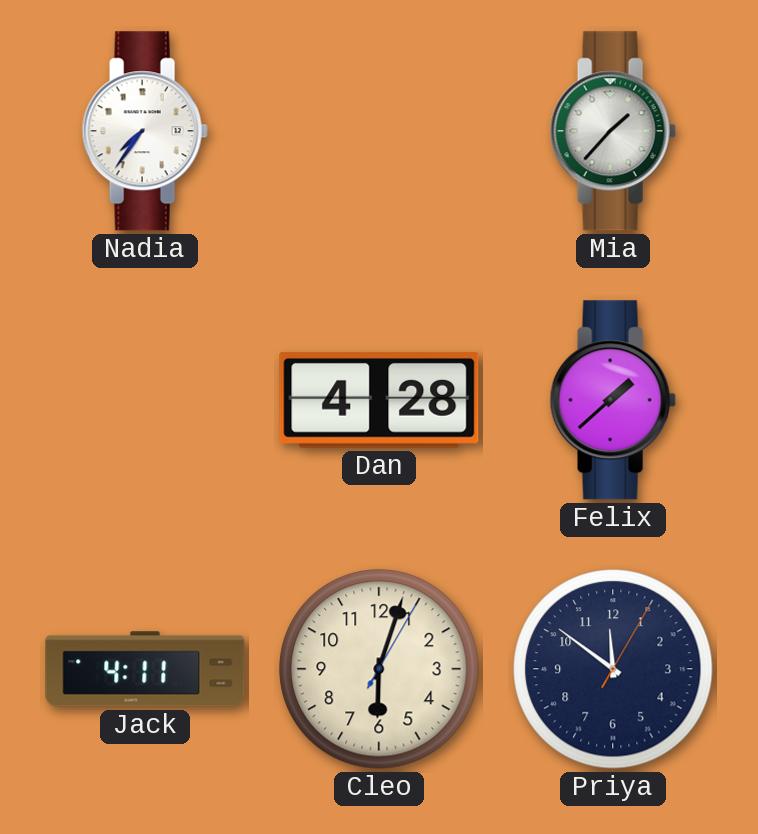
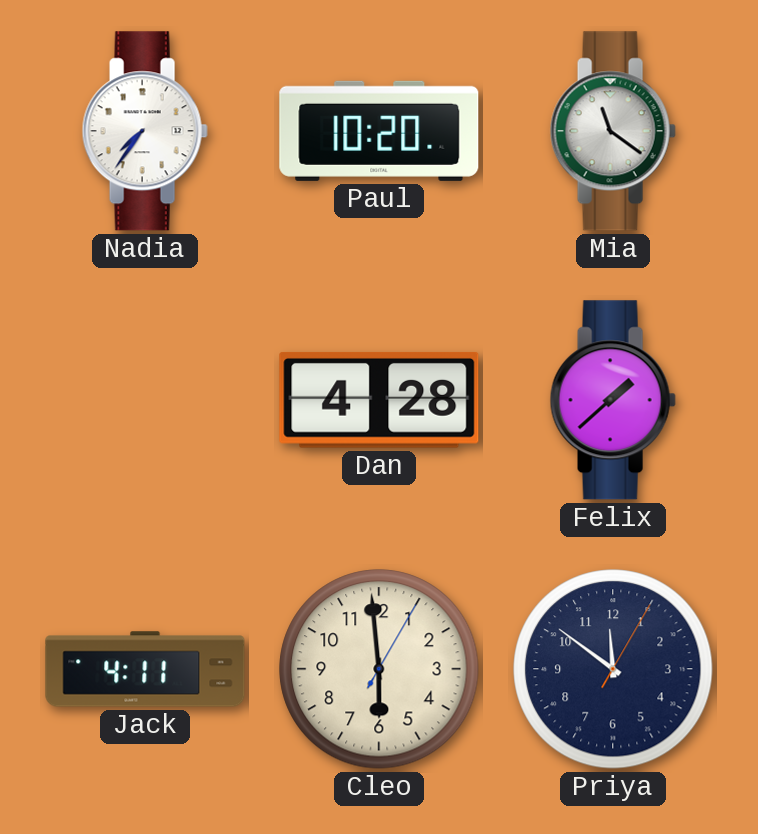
Paul: none -> 10:20 (379, 131)
Mia: 1:37 -> 11:21 (613, 131)
Cleo: 6:03 -> 5:59 (379, 669)
